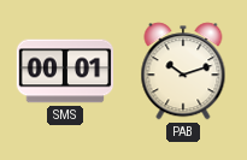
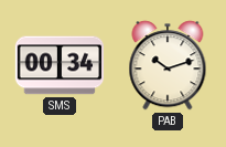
SMS: 00:01 -> 00:34 (60, 65)
